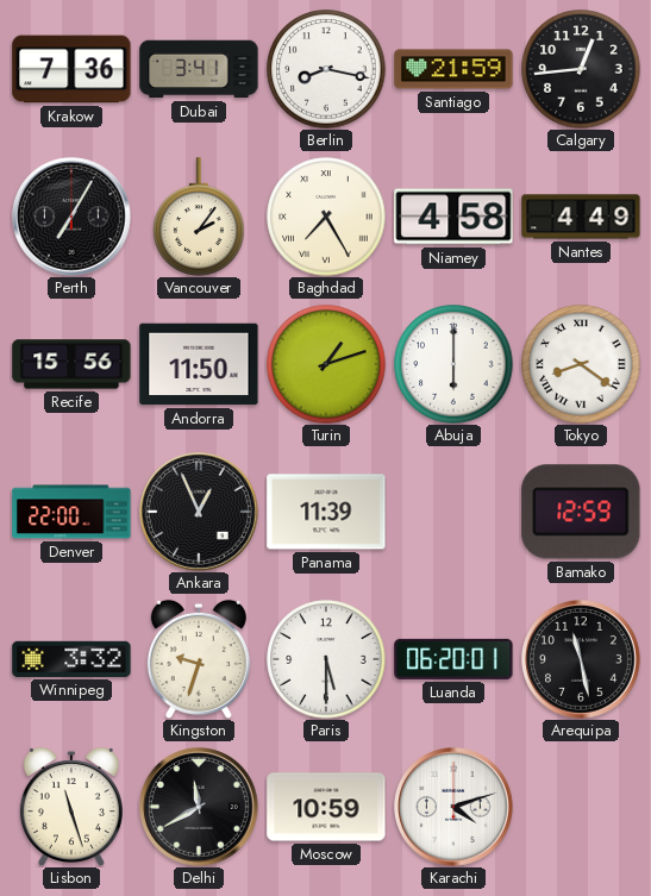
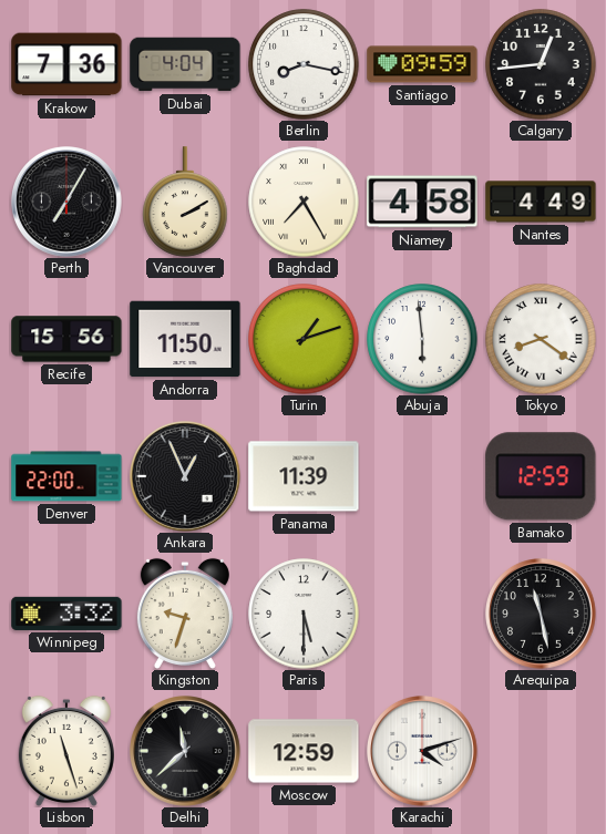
Dubai: 3:41 -> 4:04 (185, 64)
Santiago: 21:59 -> 09:59 (422, 64)
Vancouver: 2:06 -> 2:10 (185, 202)
Abuja: 6:00 -> 5:59 (422, 339)
Luanda: 06:20 -> none (453, 659)
Delhi: 11:40 -> 11:38 (186, 752)
Moscow: 10:59 -> 12:59 (304, 751)
